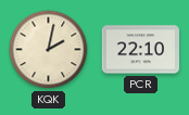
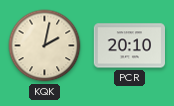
PCR: 22:10 -> 20:10 (129, 46)
